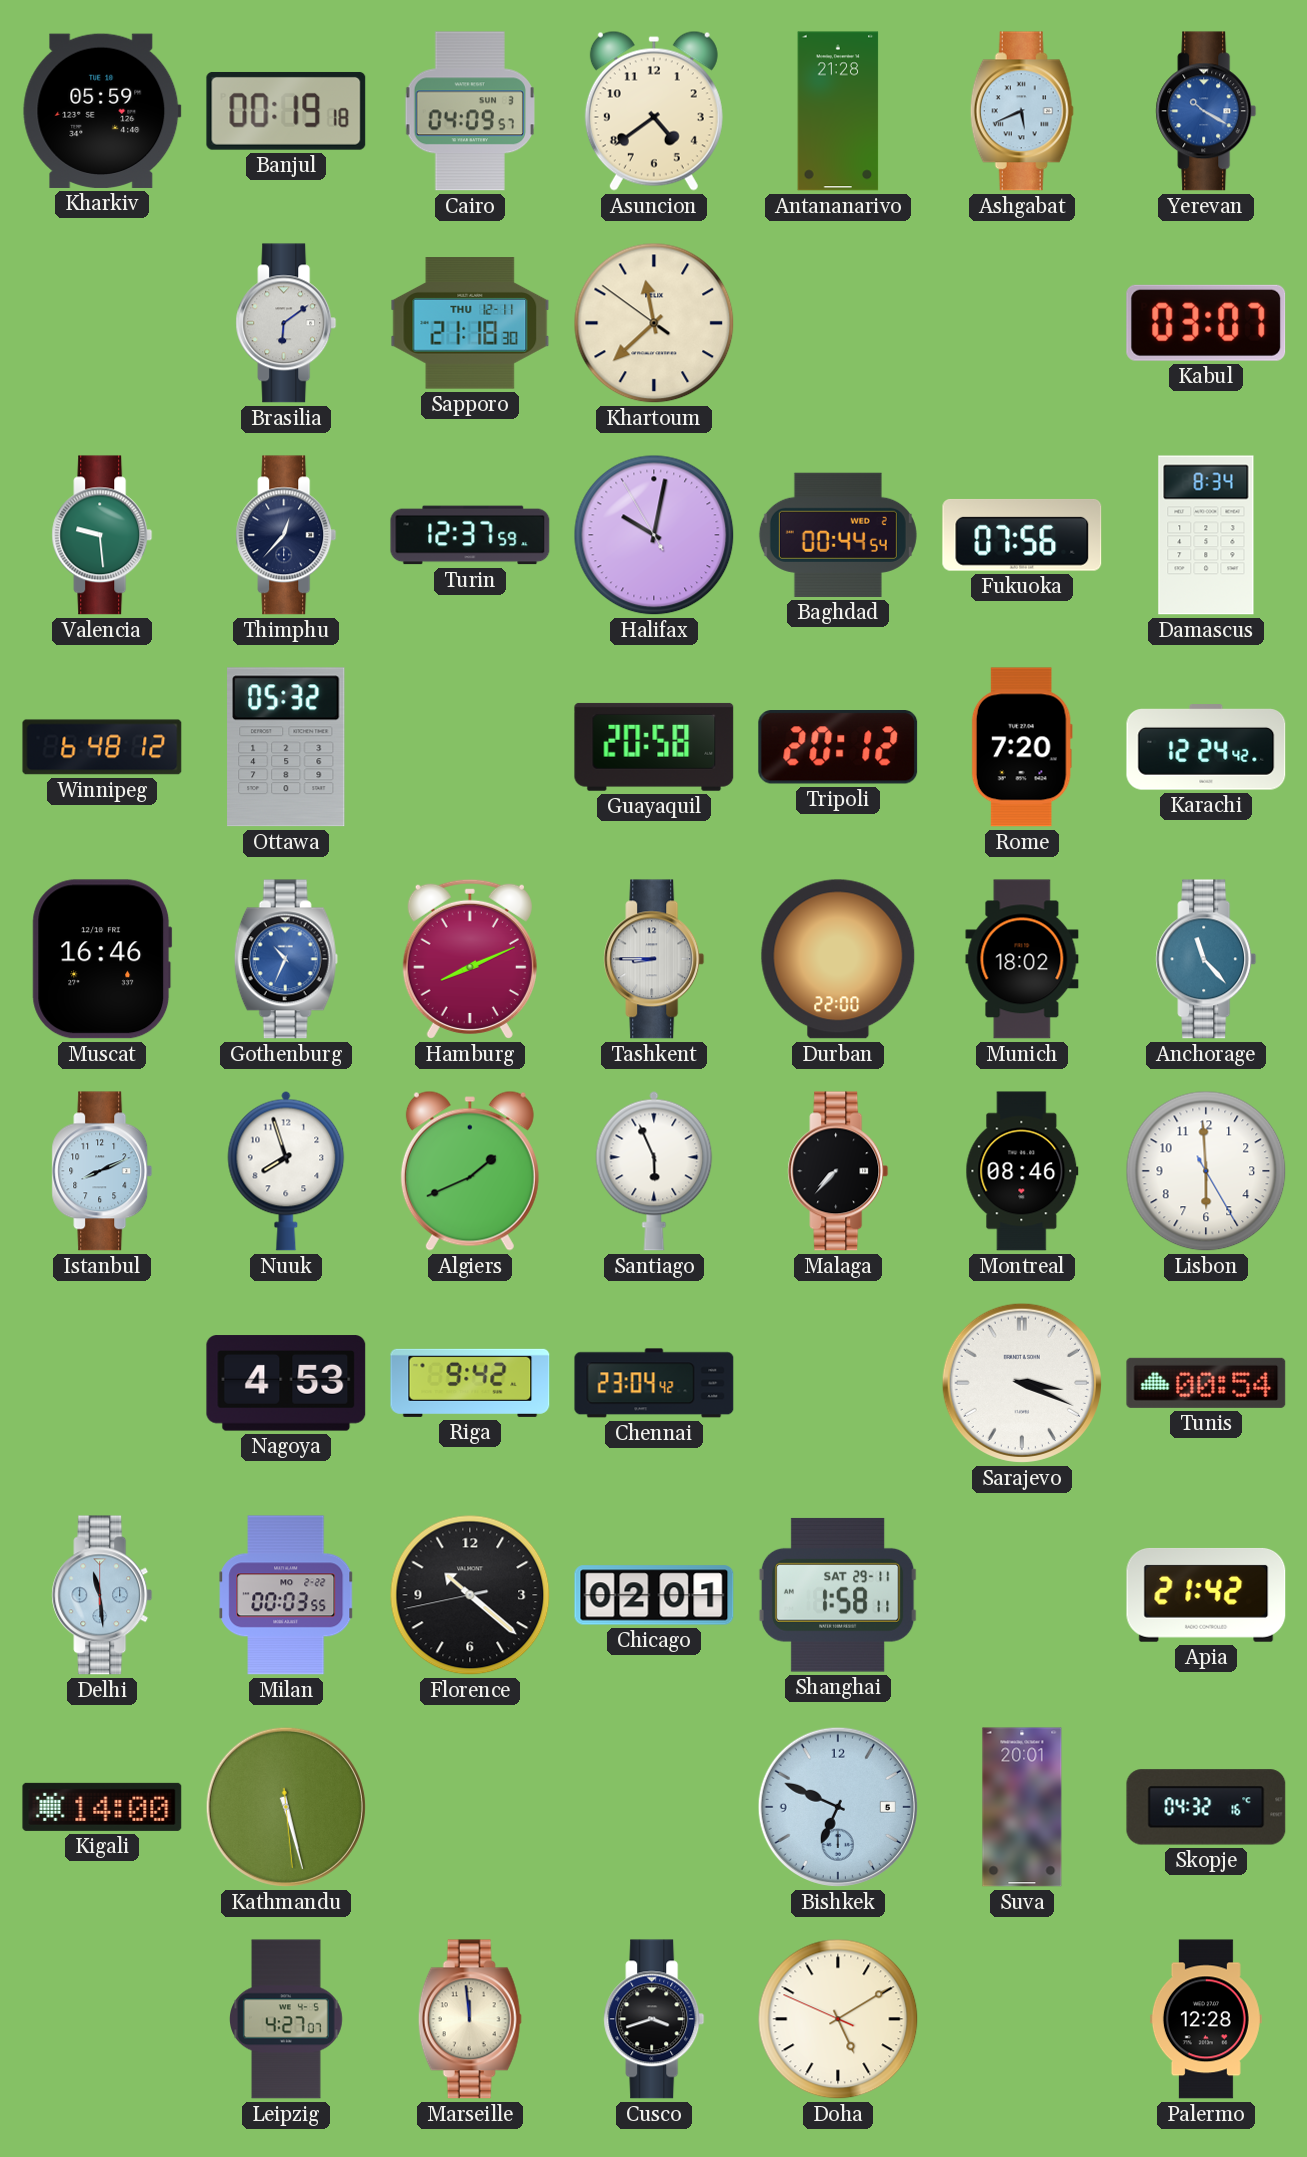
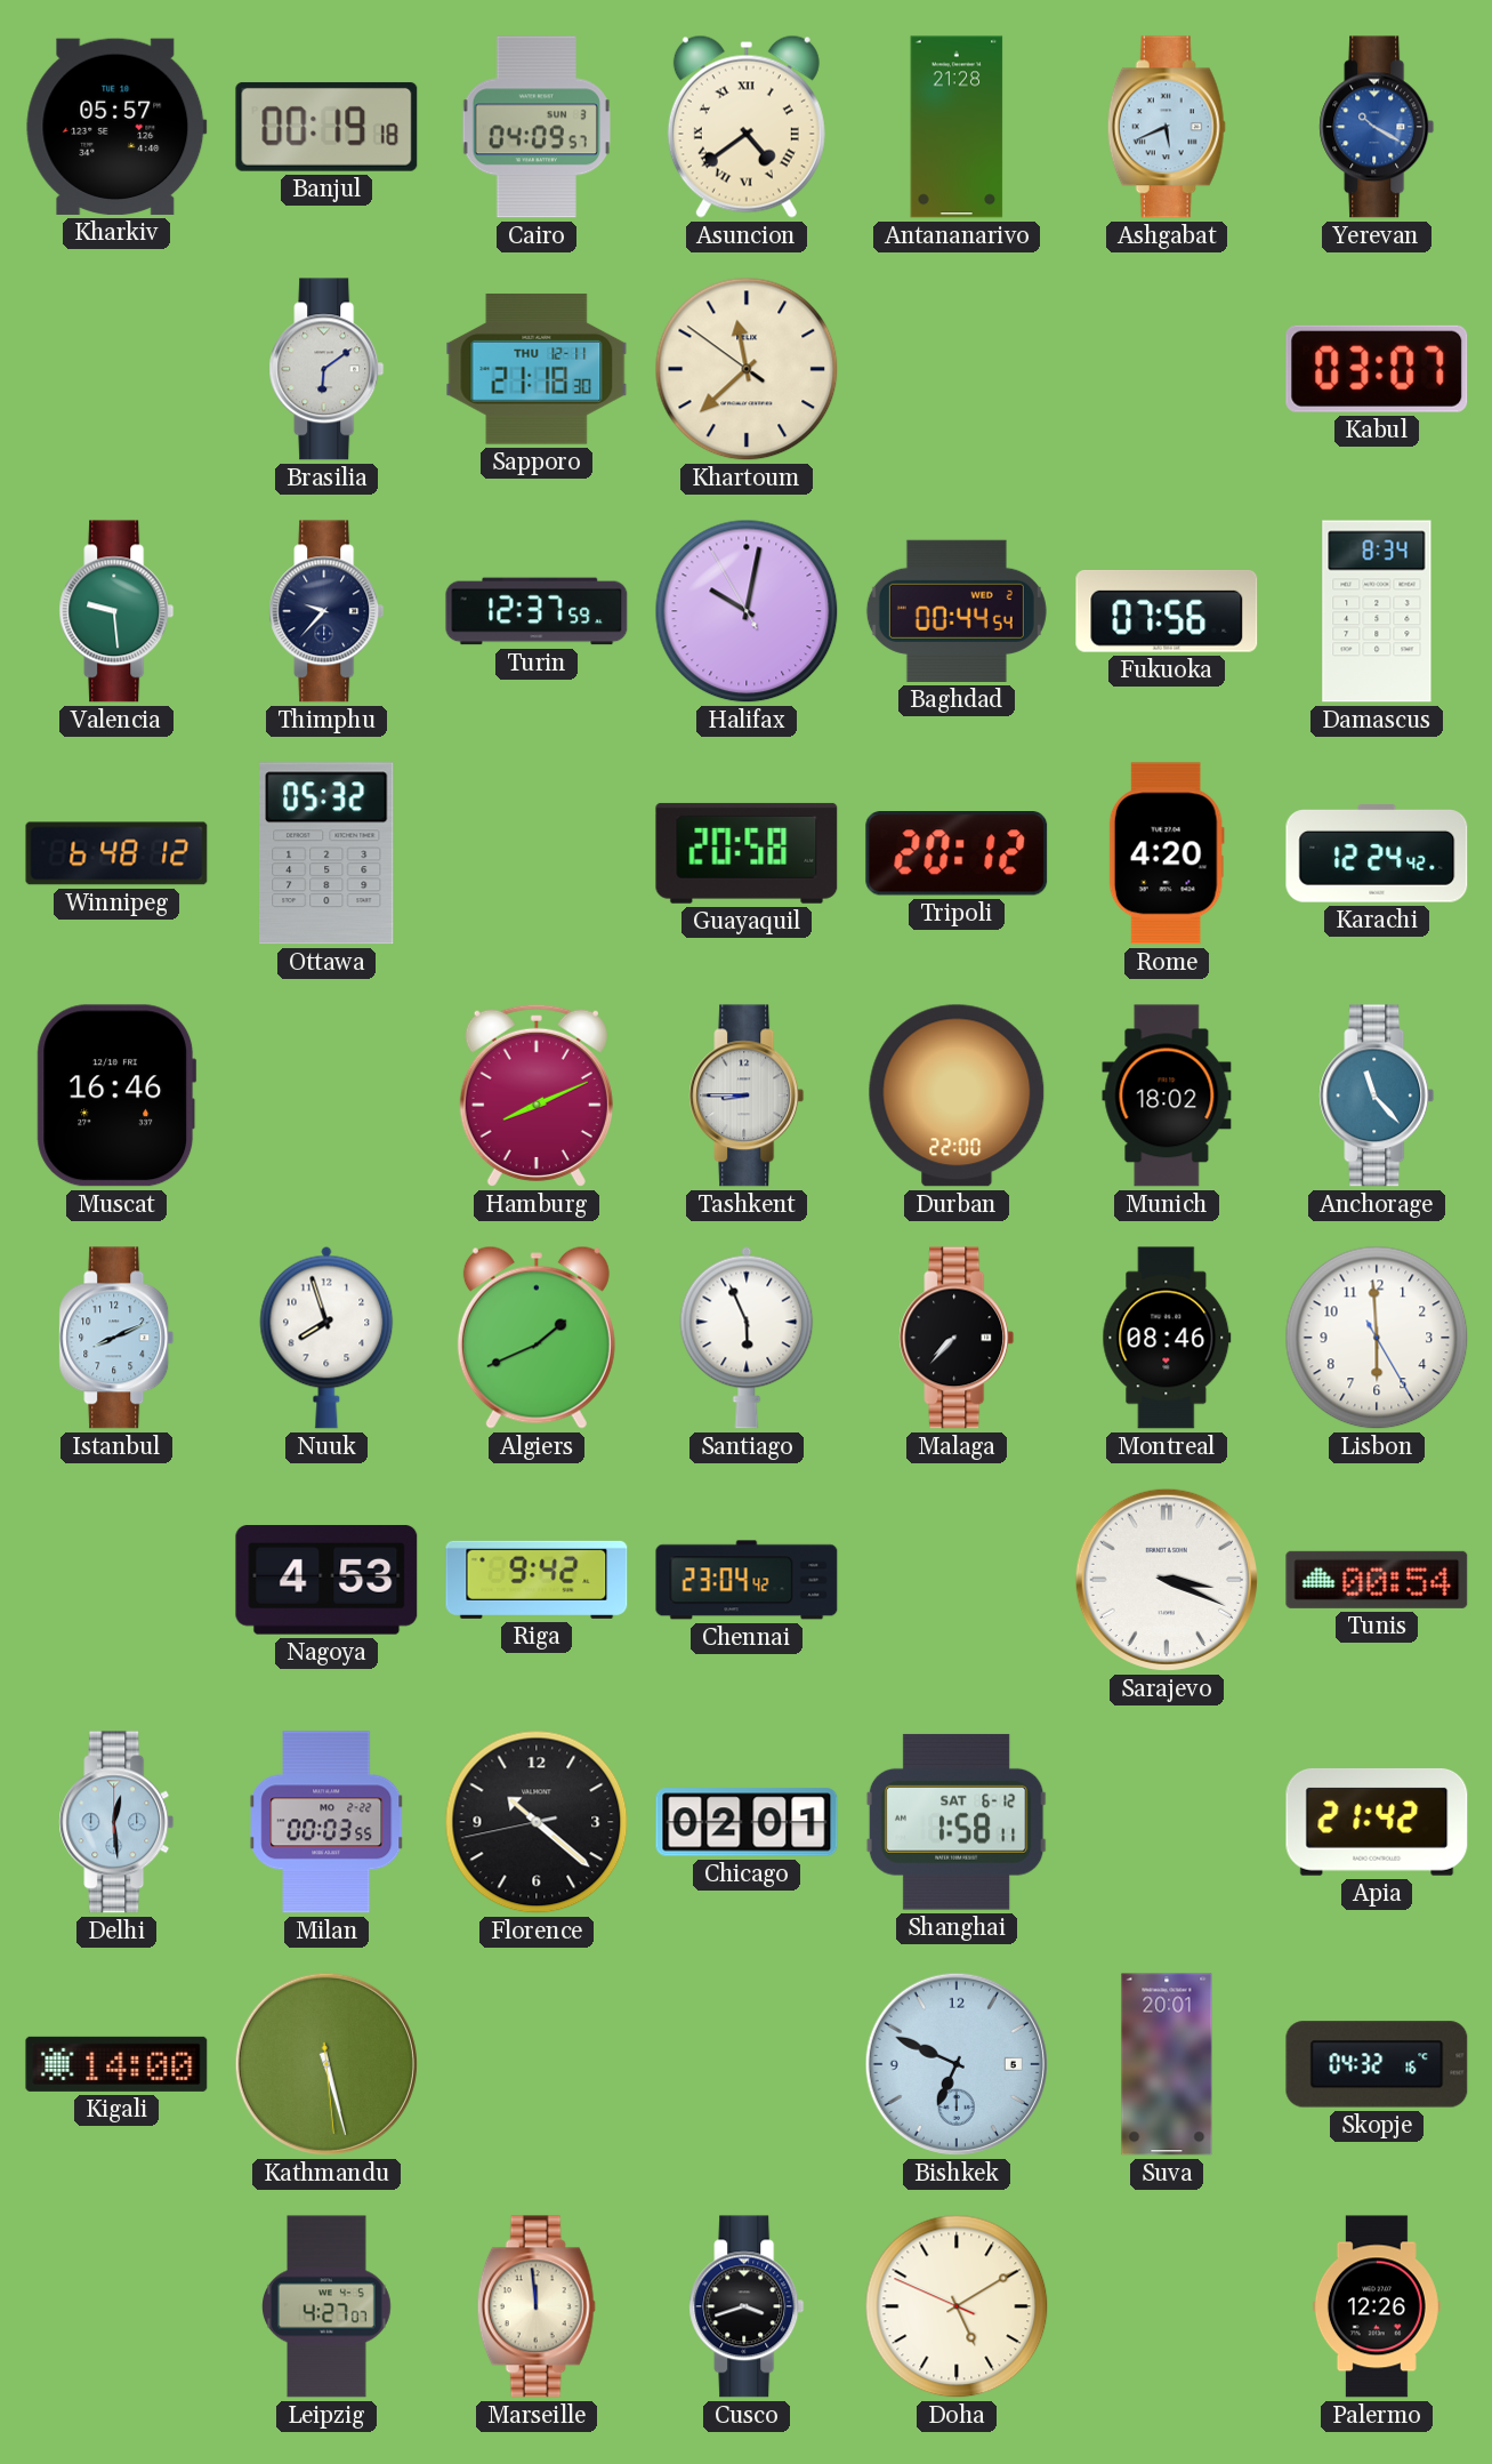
Kharkiv: 05:59 -> 05:57 (116, 127)
Asuncion numerals: Arabic -> Roman (747, 127)
Thimphu: 12:37 -> 9:37 (326, 611)
Rome: 7:20 -> 4:20 (1167, 853)
Gothenburg: 10:34 -> none (286, 959)
Delhi: 11:29 -> 12:29 (116, 1822)
Shanghai date: SAT 29-11 -> SAT 6-12 (957, 1822)
Palermo: 12:28 -> 12:26 (1377, 2306)
